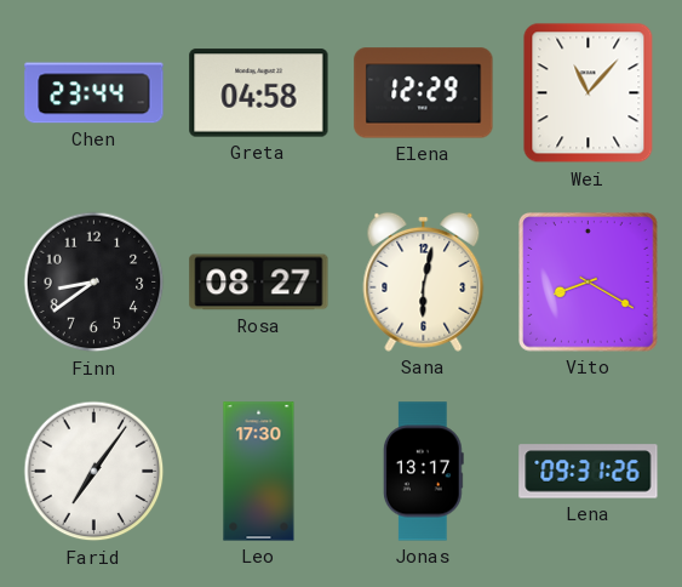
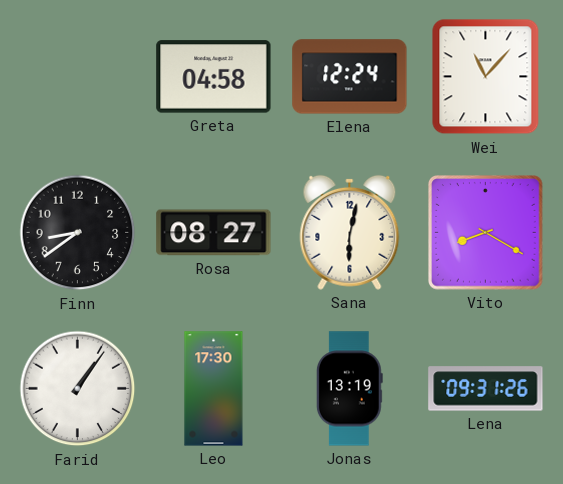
Chen: 23:44 -> none (94, 93)
Elena: 12:29 -> 12:24 (350, 77)
Farid: 7:06 -> 1:06 (78, 389)
Jonas: 13:17 -> 13:19 (349, 389)
